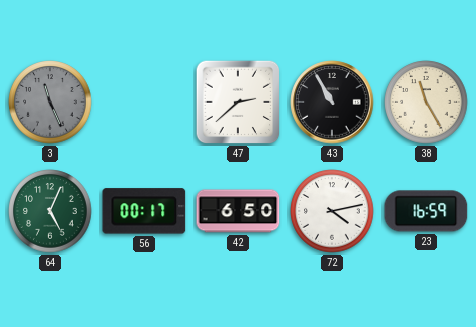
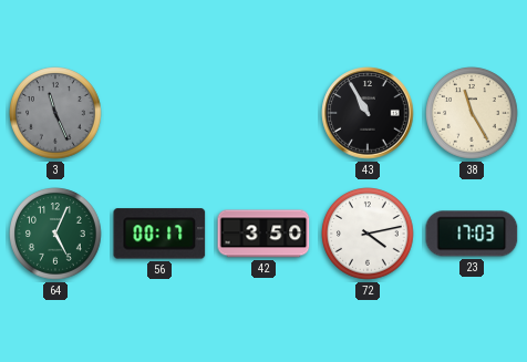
47: 2:38 -> none (238, 102)
42: 6:50 -> 3:50 (263, 234)
23: 16:59 -> 17:03 (472, 234)
